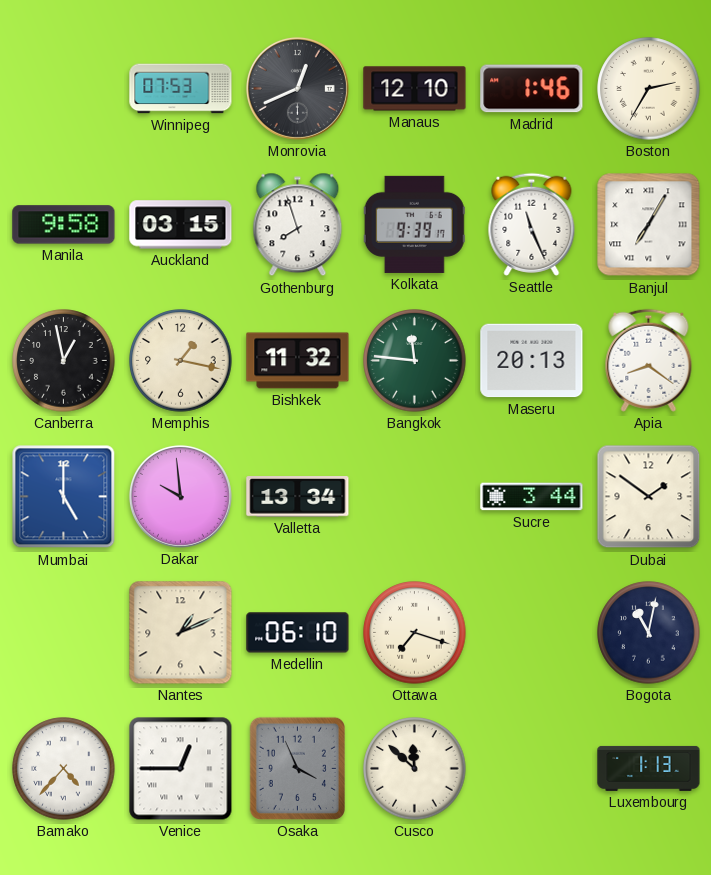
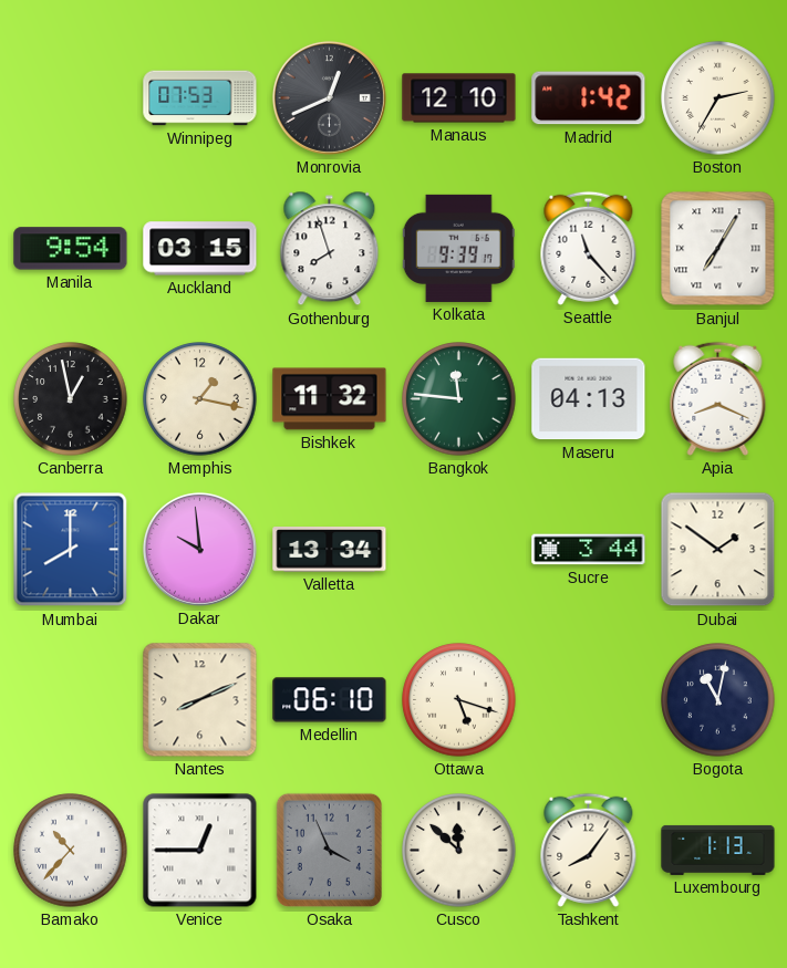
Madrid: 1:46 -> 1:42 (589, 98)
Manila: 9:58 -> 9:54 (71, 249)
Seattle: 11:26 -> 11:23 (589, 248)
Maseru: 20:13 -> 04:13 (589, 399)
Apia: 8:21 -> 8:19 (718, 398)
Mumbai: 5:00 -> 8:00 (71, 550)
Nantes: 1:11 -> 8:11 (200, 700)
Ottawa: 7:18 -> 5:18 (459, 700)
Bamako: 4:37 -> 10:37 (71, 851)
Tashkent: none -> 8:06 (589, 850)
